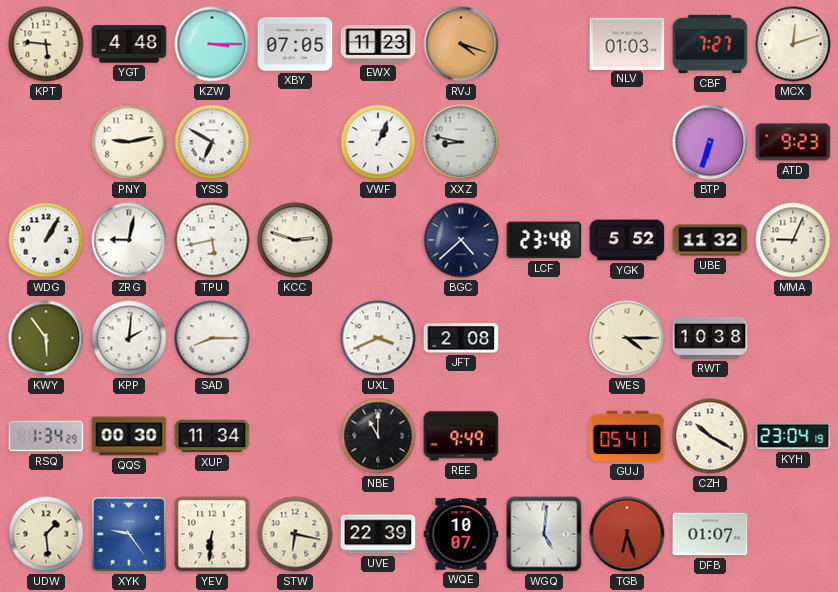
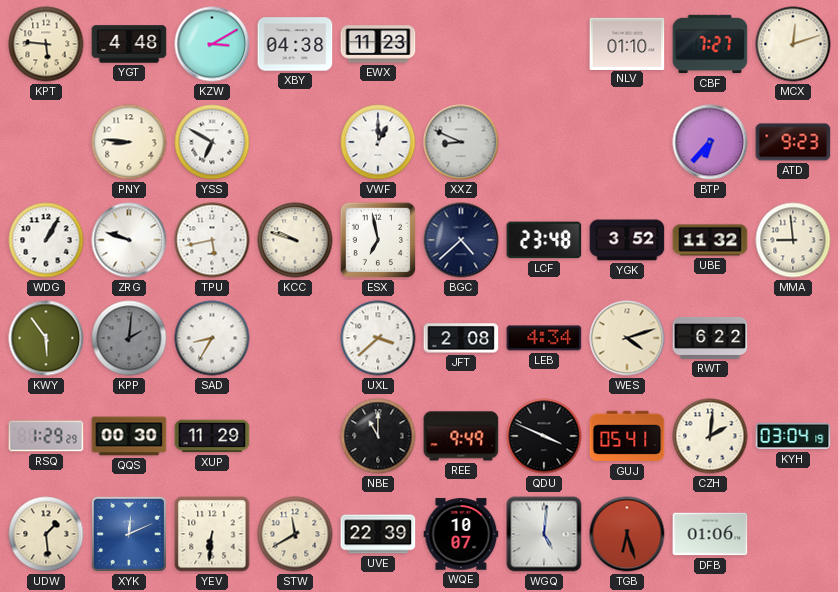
KZW: 3:15 -> 3:10 (212, 44)
XBY: 07:05 -> 04:38 (295, 44)
RVJ: 4:18 -> none (461, 44)
NLV: 01:03 -> 01:10 (627, 43)
PNY: 9:13 -> 8:46 (129, 142)
VWF: 1:04 -> 1:00 (378, 142)
XXZ: 8:47 -> 8:49 (461, 142)
BTP: 6:33 -> 6:37 (710, 142)
ZRG: 9:02 -> 9:48 (129, 240)
KCC: 2:48 -> 9:48 (295, 240)
ESX: none -> 6:58 (378, 240)
YGK: 5:52 -> 3:52 (627, 240)
MMA: 9:04 -> 8:59 (793, 240)
KPP dial: white -> grey (129, 338)
SAD: 8:15 -> 8:35 (212, 338)
UXL: 3:41 -> 3:38 (378, 338)
LEB: none -> 4:34 (544, 338)
WES: 4:15 -> 4:12 (627, 338)
RWT: 10:38 -> 6:22 (710, 338)
RSQ: 1:34 -> 1:29 (46, 436)
XUP: 11:34 -> 11:29 (212, 436)
QDU: none -> 3:49 (544, 436)
CZH: 10:20 -> 2:01 (710, 436)
KYH: 23:04 -> 03:04 (793, 436)
XYK: 9:24 -> 12:11 (129, 534)
STW: 6:17 -> 11:40 (295, 534)
DFB: 01:07 -> 01:06 (710, 534)
